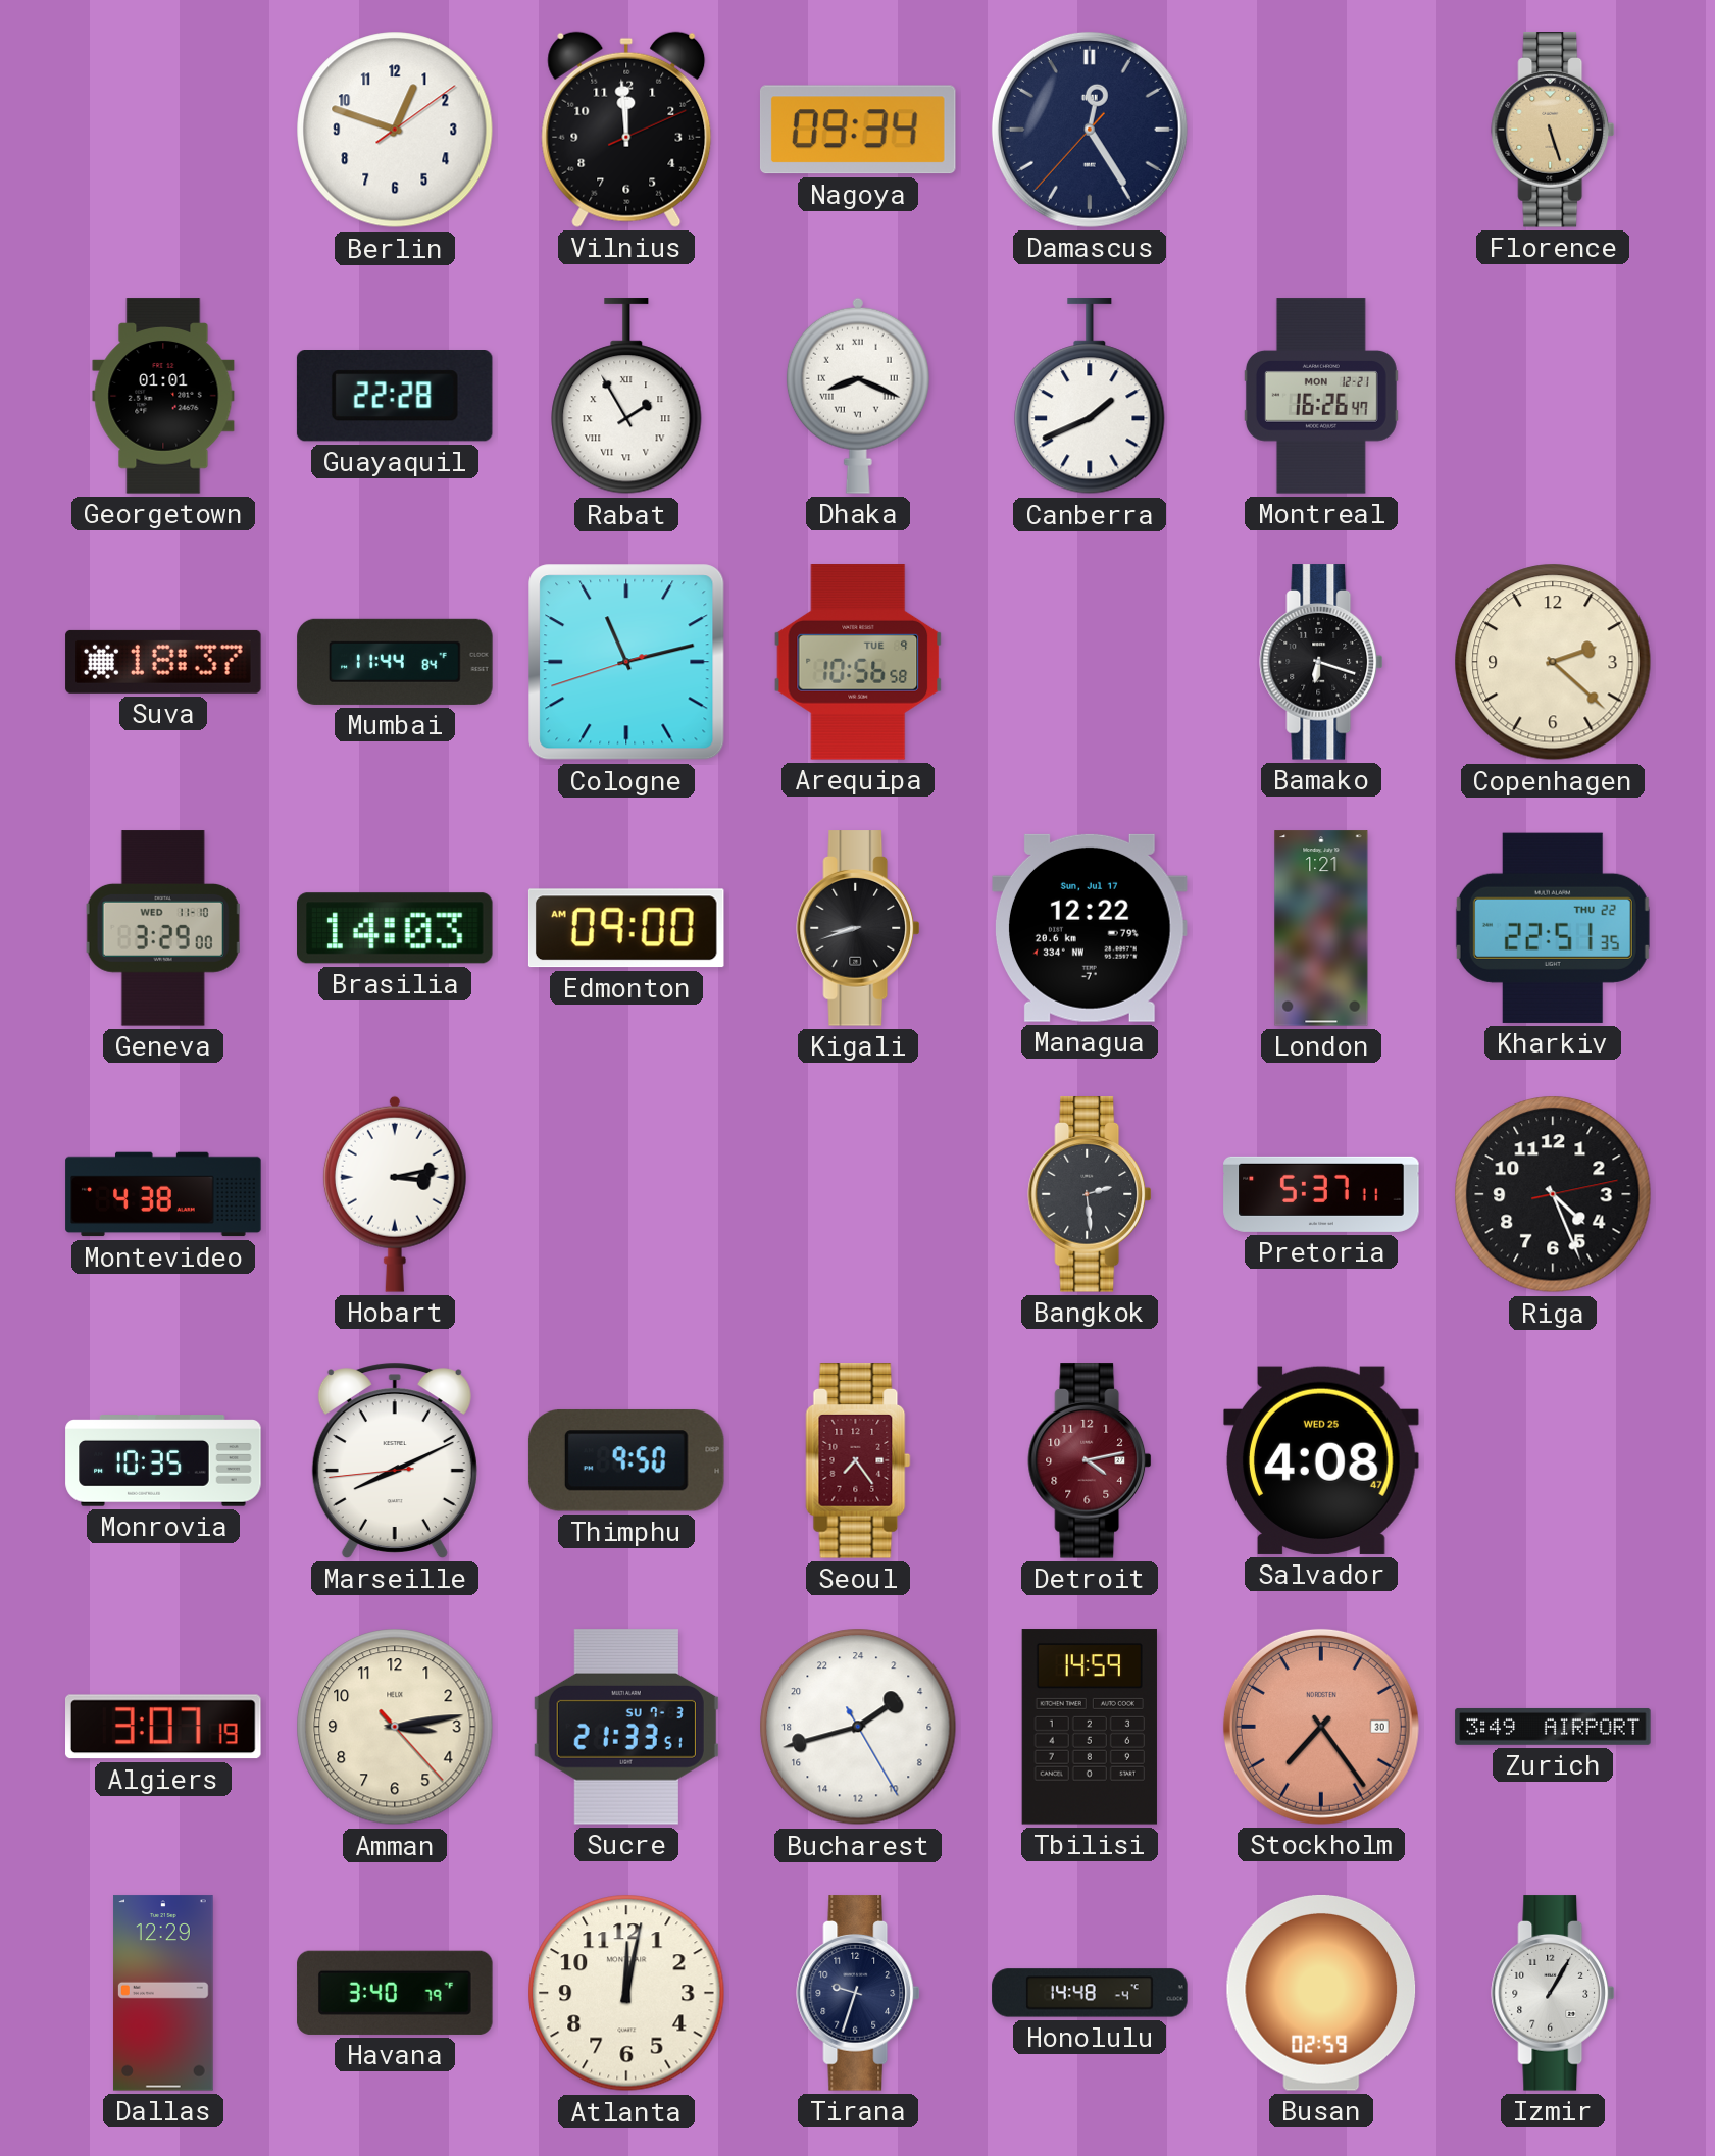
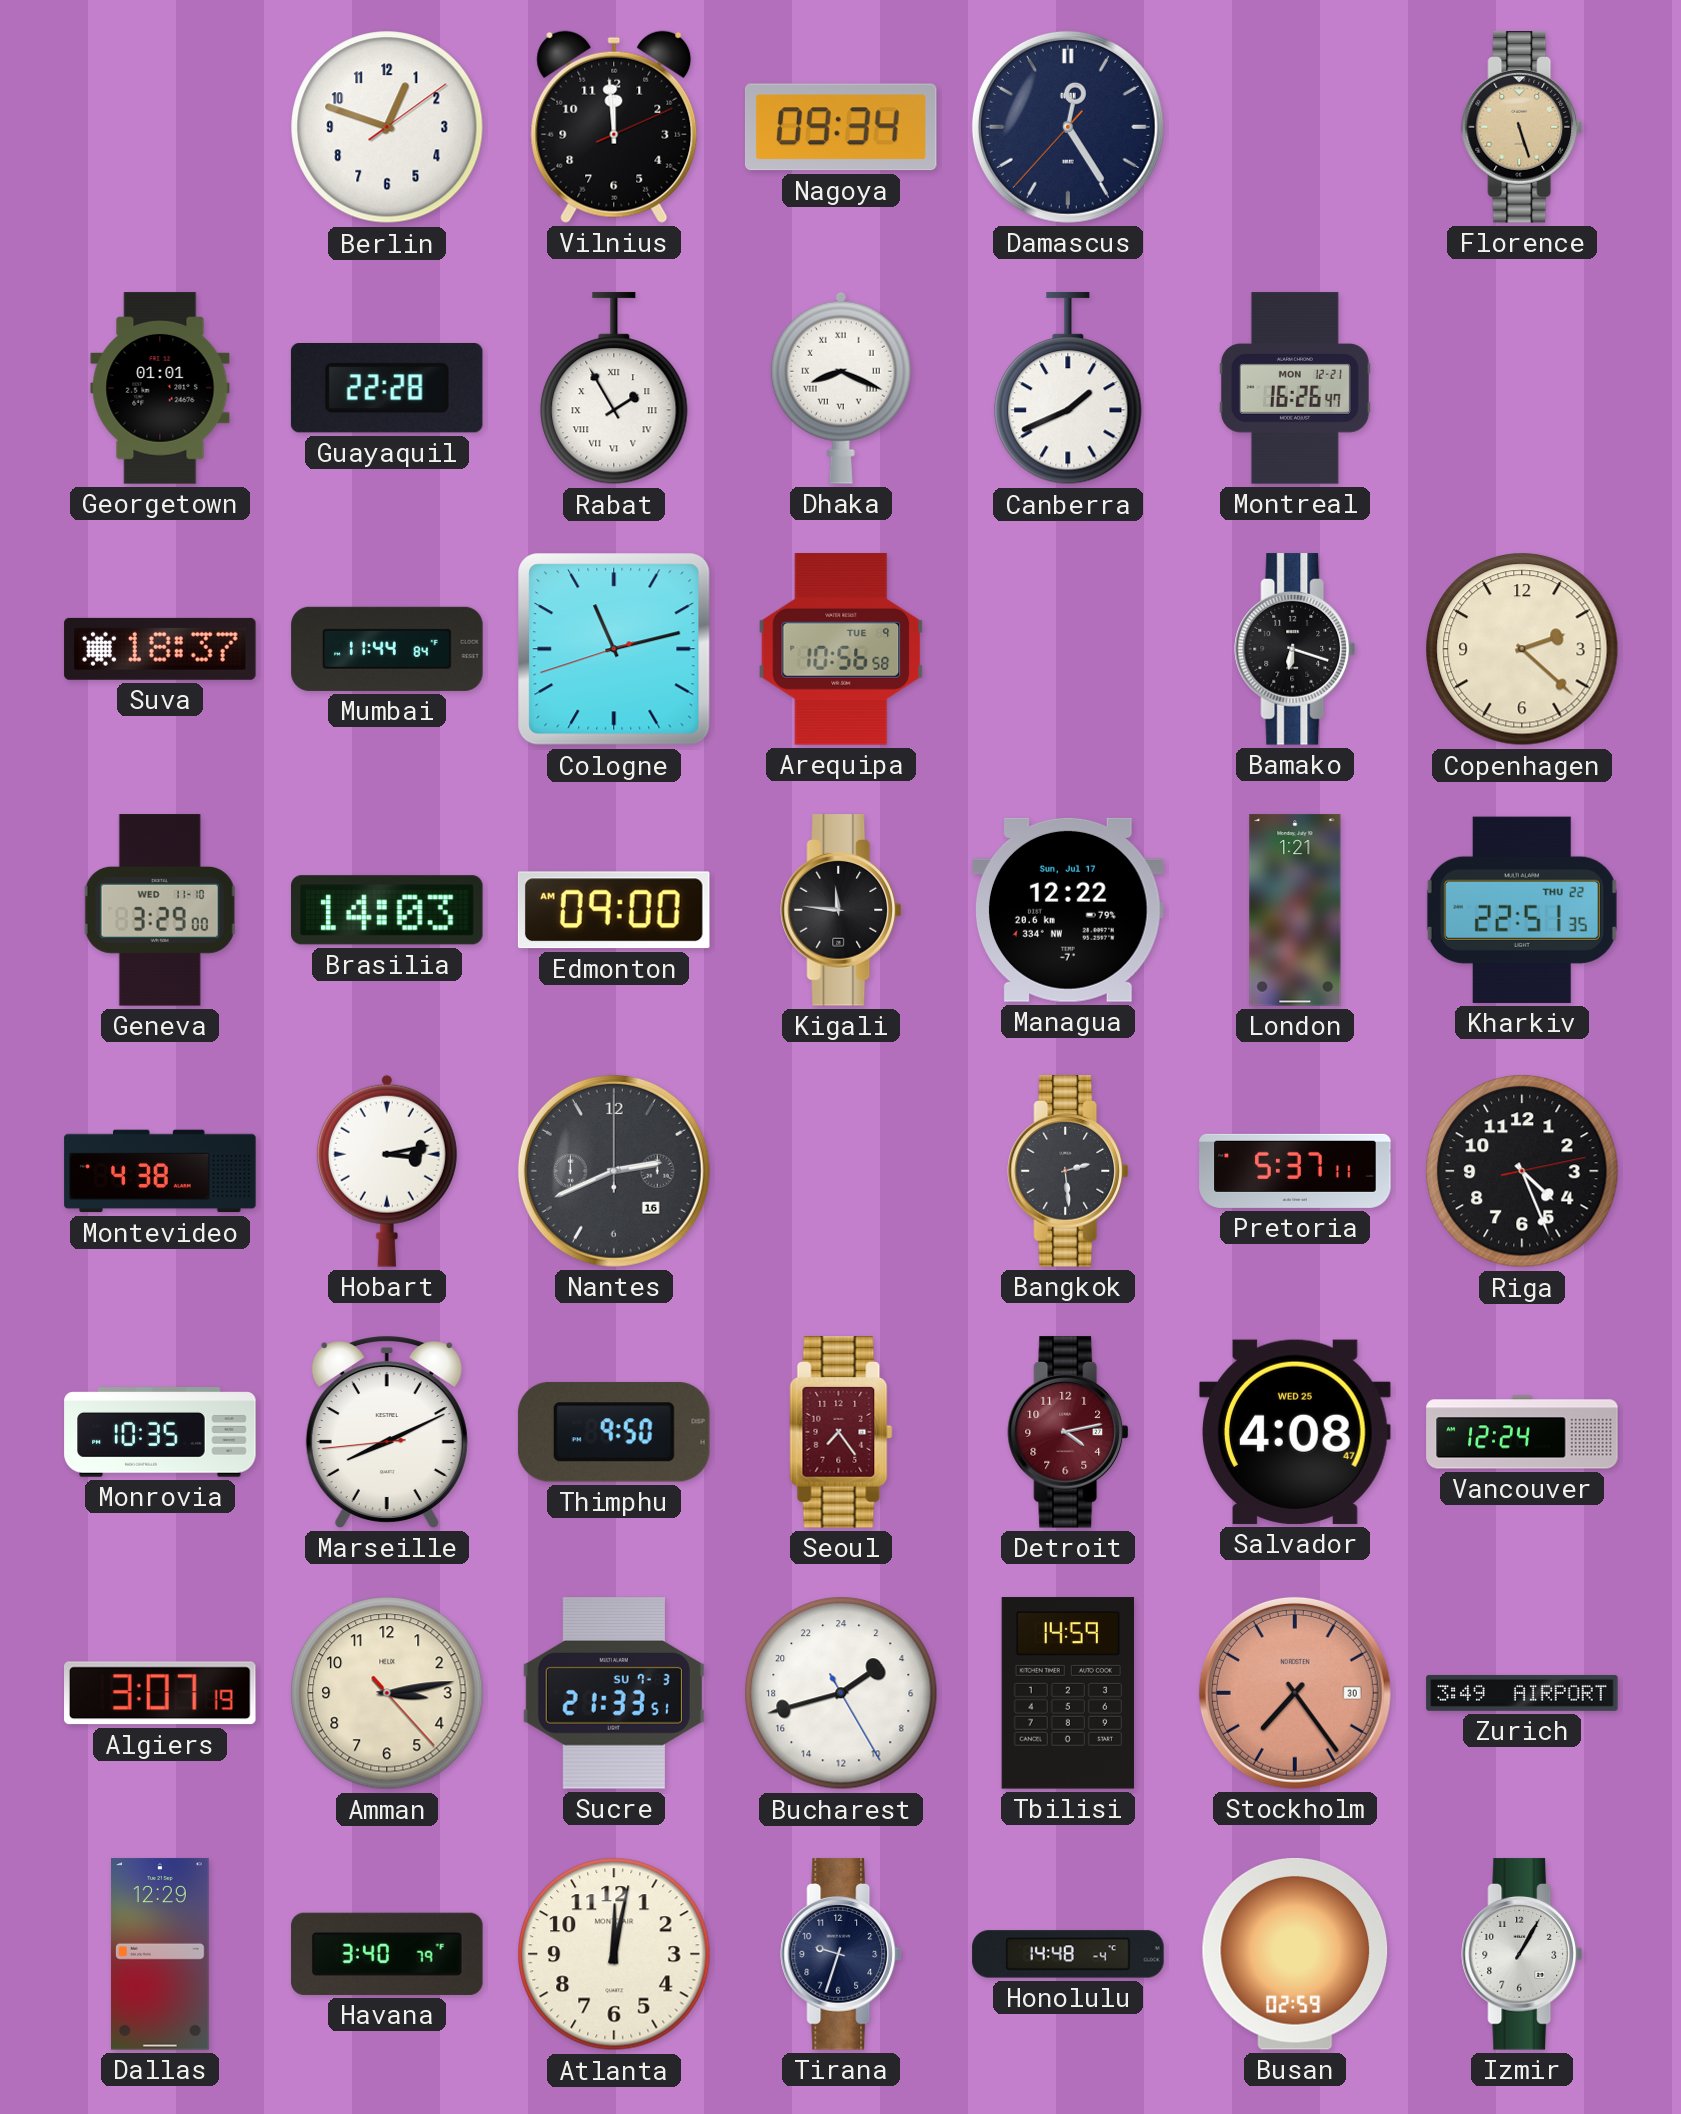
Kigali: 8:42 -> 11:46 (841, 910)
Nantes: none -> 2:41 (614, 1171)
Vancouver: none -> 12:24 (1522, 1432)
